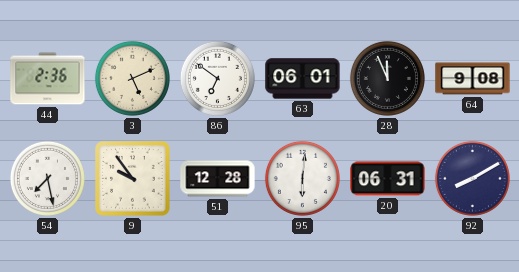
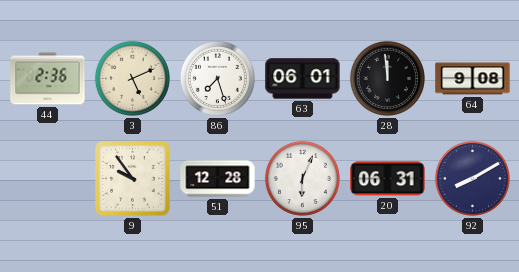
86: 6:51 -> 7:27 (217, 78)
28: 11:56 -> 11:59 (387, 78)
54: 7:28 -> none (47, 178)
95: 6:01 -> 6:04 (302, 178)
